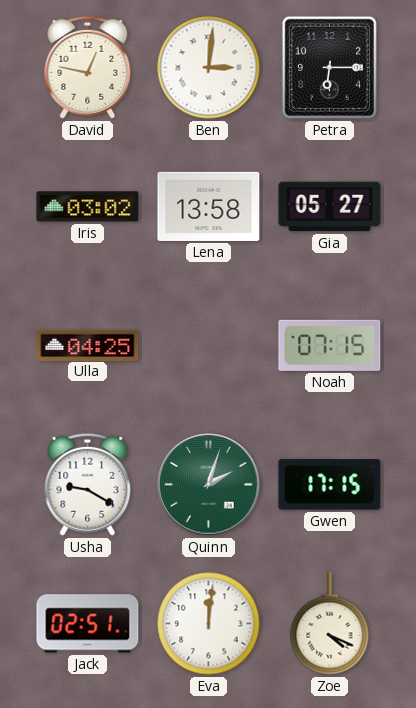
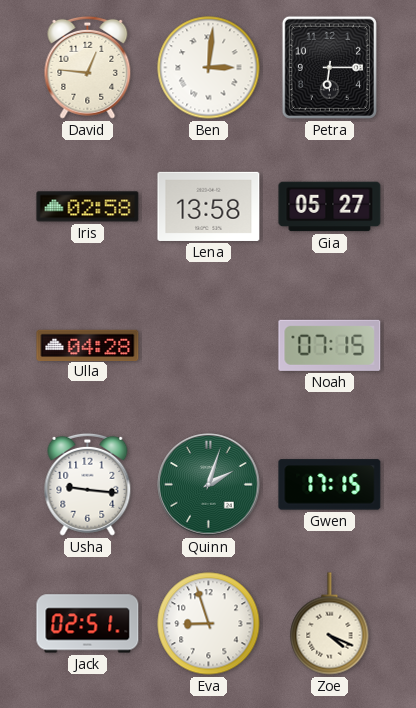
David: 12:47 -> 12:46 (88, 67)
Iris: 03:02 -> 02:58 (88, 207)
Ulla: 04:25 -> 04:28 (88, 345)
Usha: 9:20 -> 9:16 (88, 484)
Eva: 12:01 -> 8:57 (209, 624)
